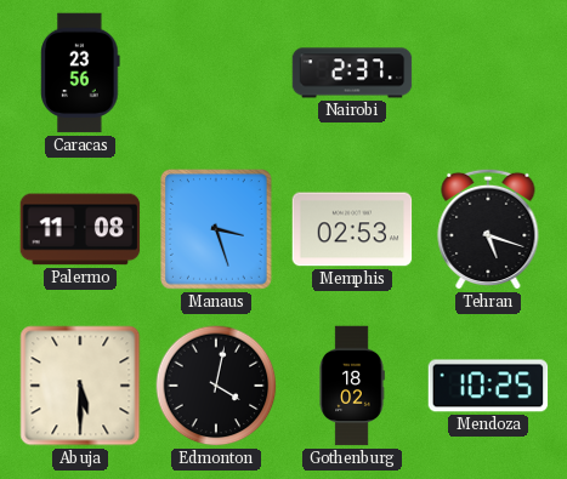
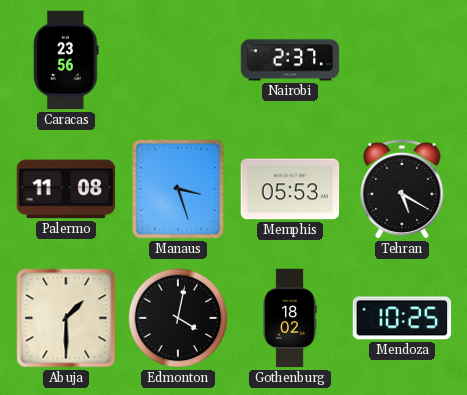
Memphis: 02:53 -> 05:53 (290, 189)
Tehran: 5:18 -> 5:20 (402, 189)
Abuja: 5:30 -> 1:30 (66, 318)
